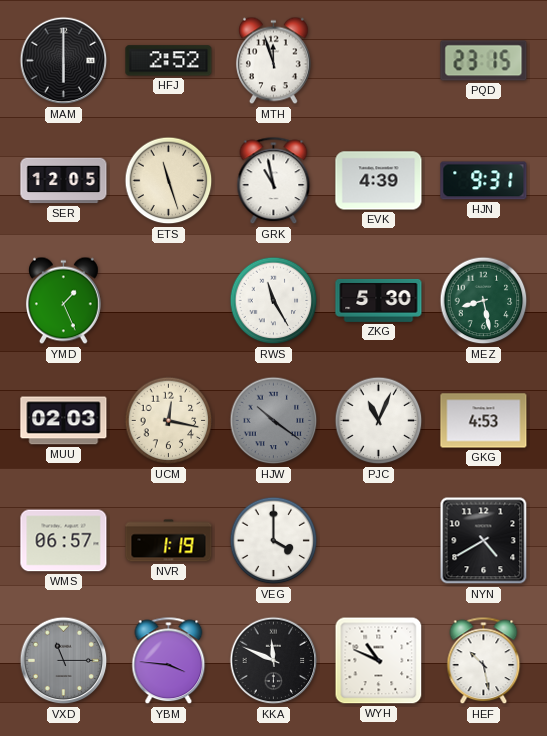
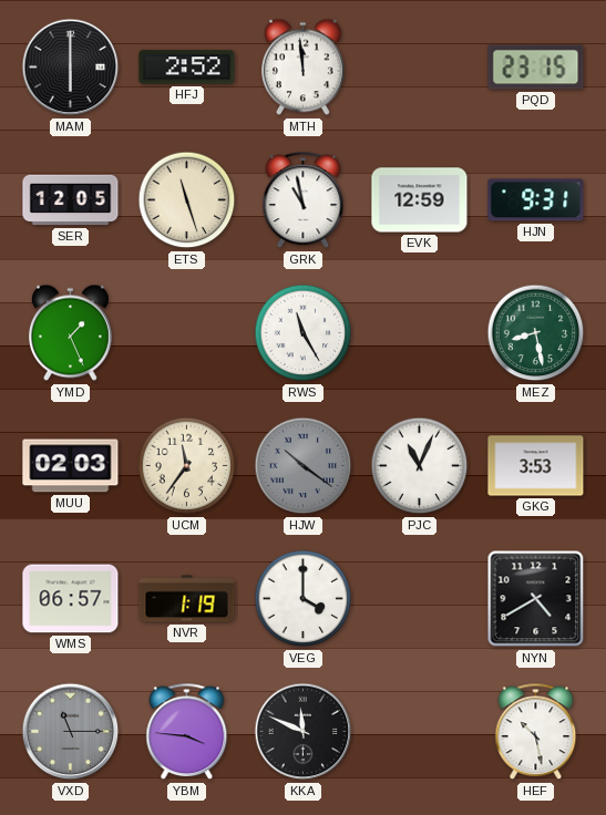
MTH: 11:57 -> 11:59 (304, 68)
EVK: 4:39 -> 12:59 (420, 200)
ZKG: 5:30 -> none (379, 300)
UCM: 12:17 -> 11:36 (187, 466)
GKG: 4:53 -> 3:53 (536, 466)
WYH: 10:49 -> none (379, 661)
